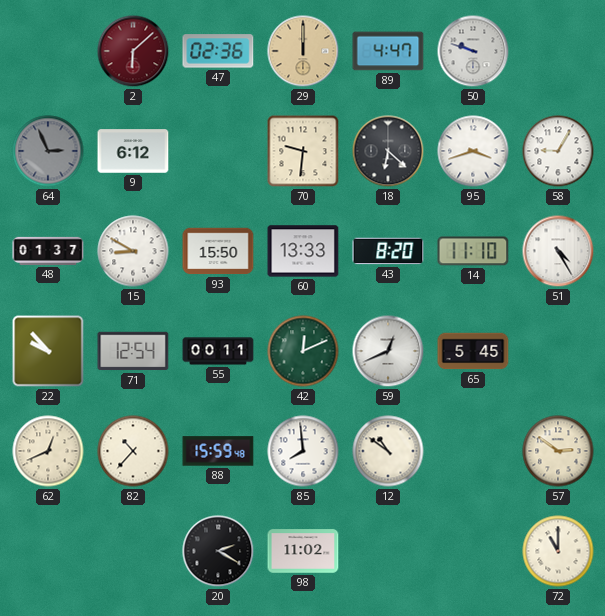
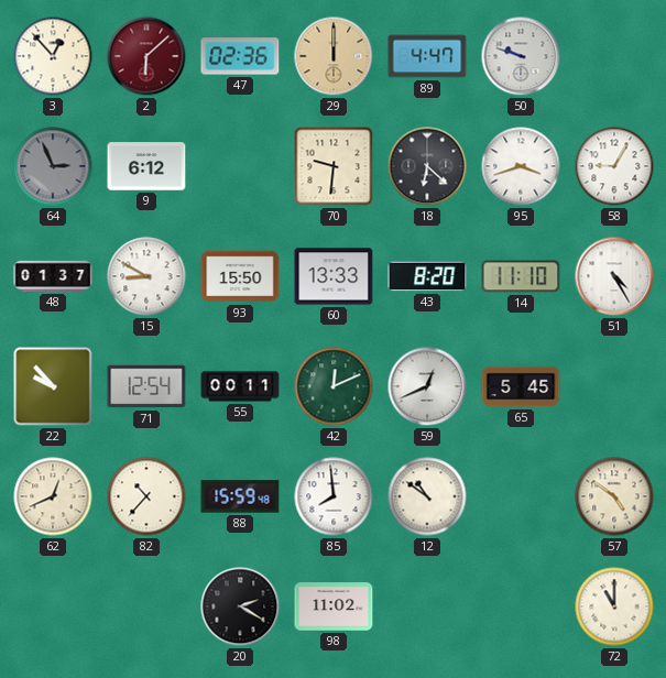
3: none -> 12:53 (53, 56)
57: 2:51 -> 4:51 (614, 496)
